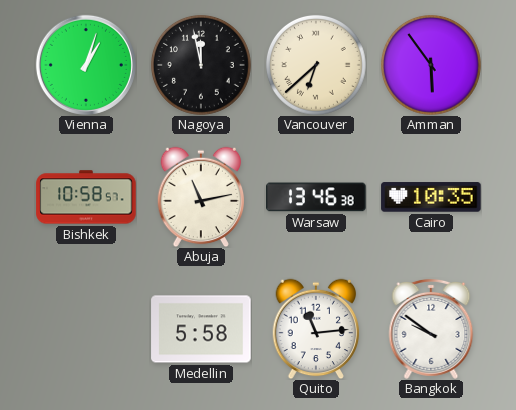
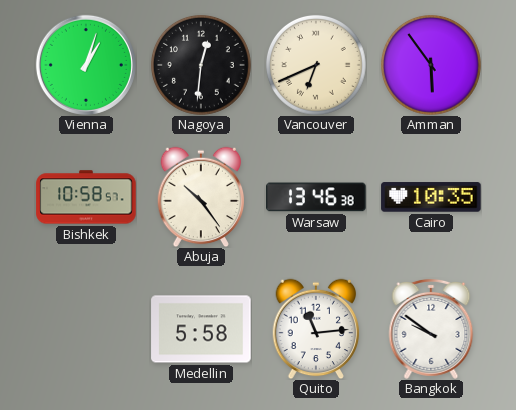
Nagoya: 11:58 -> 12:31 (201, 65)
Vancouver: 6:38 -> 6:41 (316, 65)
Abuja: 11:13 -> 10:24 (201, 197)
